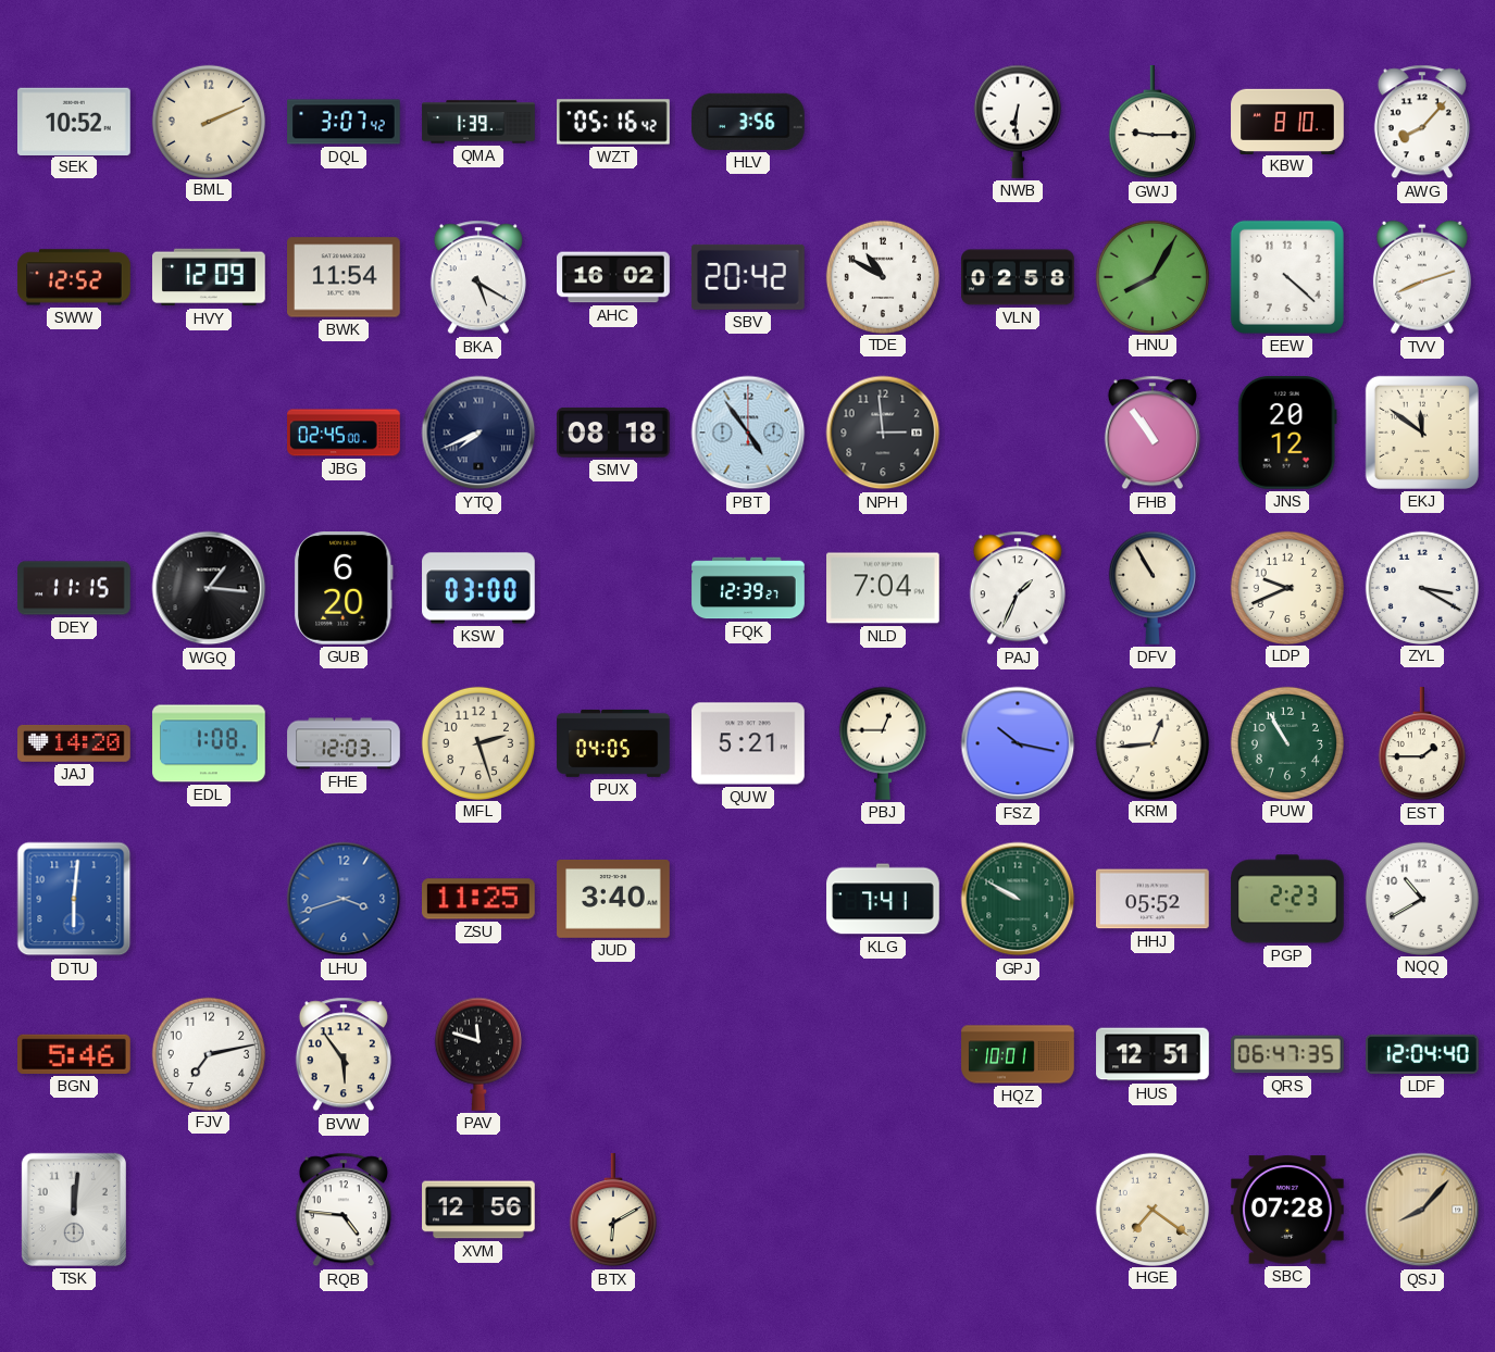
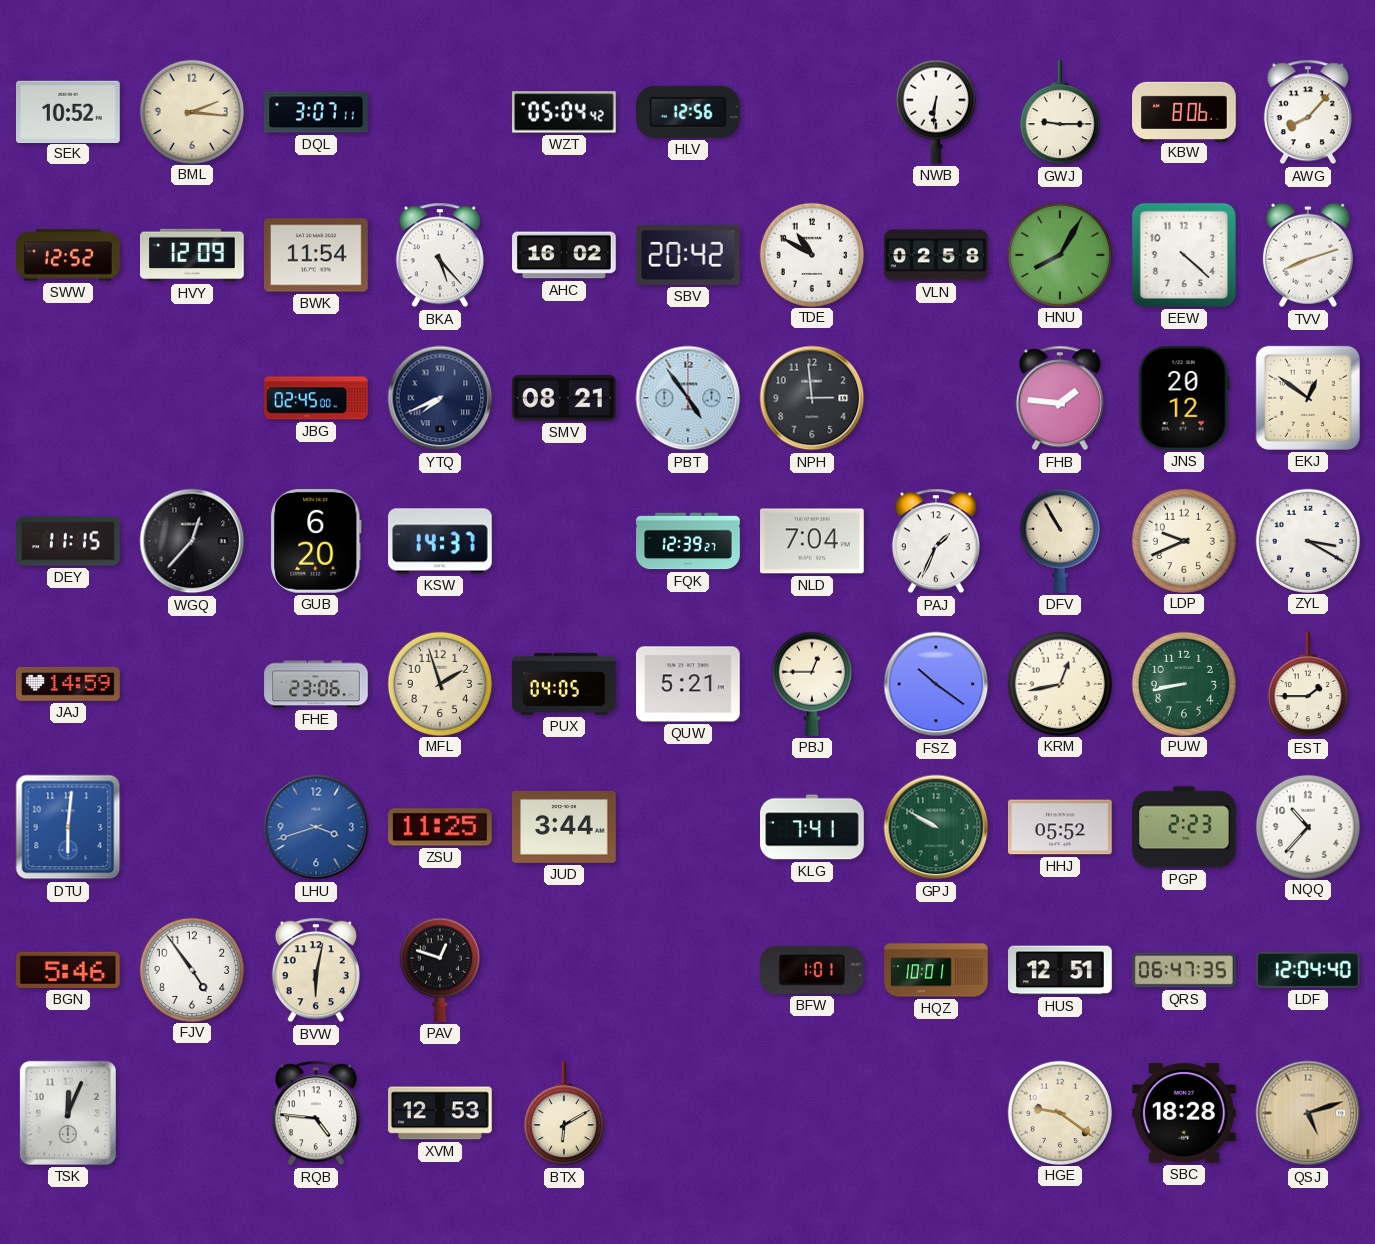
BML: 2:11 -> 2:16 (191, 111)
DQL: 3:07:42 -> 3:07:11 (316, 112)
QMA: 1:39 -> none (478, 122)
WZT: 05:16 -> 05:04 (564, 112)
HLV: 3:56 -> 12:56 (689, 112)
KBW: 8:10 -> 8:06 (1184, 111)
BKA: 5:20 -> 5:23 (440, 255)
SMV: 08:18 -> 08:21 (565, 398)
FHB: 10:54 -> 1:46 (1060, 398)
EKJ: 11:51 -> 12:51 (1308, 398)
WGQ: 1:16 -> 12:37 (192, 541)
KSW: 03:00 -> 14:37 (440, 541)
JAJ: 14:20 -> 14:59 (69, 684)
EDL: 1:08 -> none (209, 743)
FHE: 12:03 -> 23:06 (316, 684)
MFL: 2:27 -> 1:57 (439, 683)
FSZ: 10:17 -> 10:21 (936, 684)
KRM: 12:44 -> 12:43 (1059, 683)
PUW: 10:55 -> 8:43 (1183, 683)
JUD: 3:40 -> 3:44 (564, 827)
NQQ: 10:40 -> 10:37 (1307, 826)
FJV: 7:13 -> 4:54 (191, 969)
BVW: 5:54 -> 6:02 (316, 970)
PAV: 11:48 -> 12:48 (440, 970)
BFW: none -> 1:01 (812, 970)
TSK: 12:01 -> 12:04 (68, 1113)
XVM: 12:56 -> 12:53 (440, 1113)
HGE: 7:21 -> 9:21 (1059, 1112)
SBC: 07:28 -> 18:28 (1185, 1113)
QSJ: 8:07 -> 5:12 (1308, 1113)
